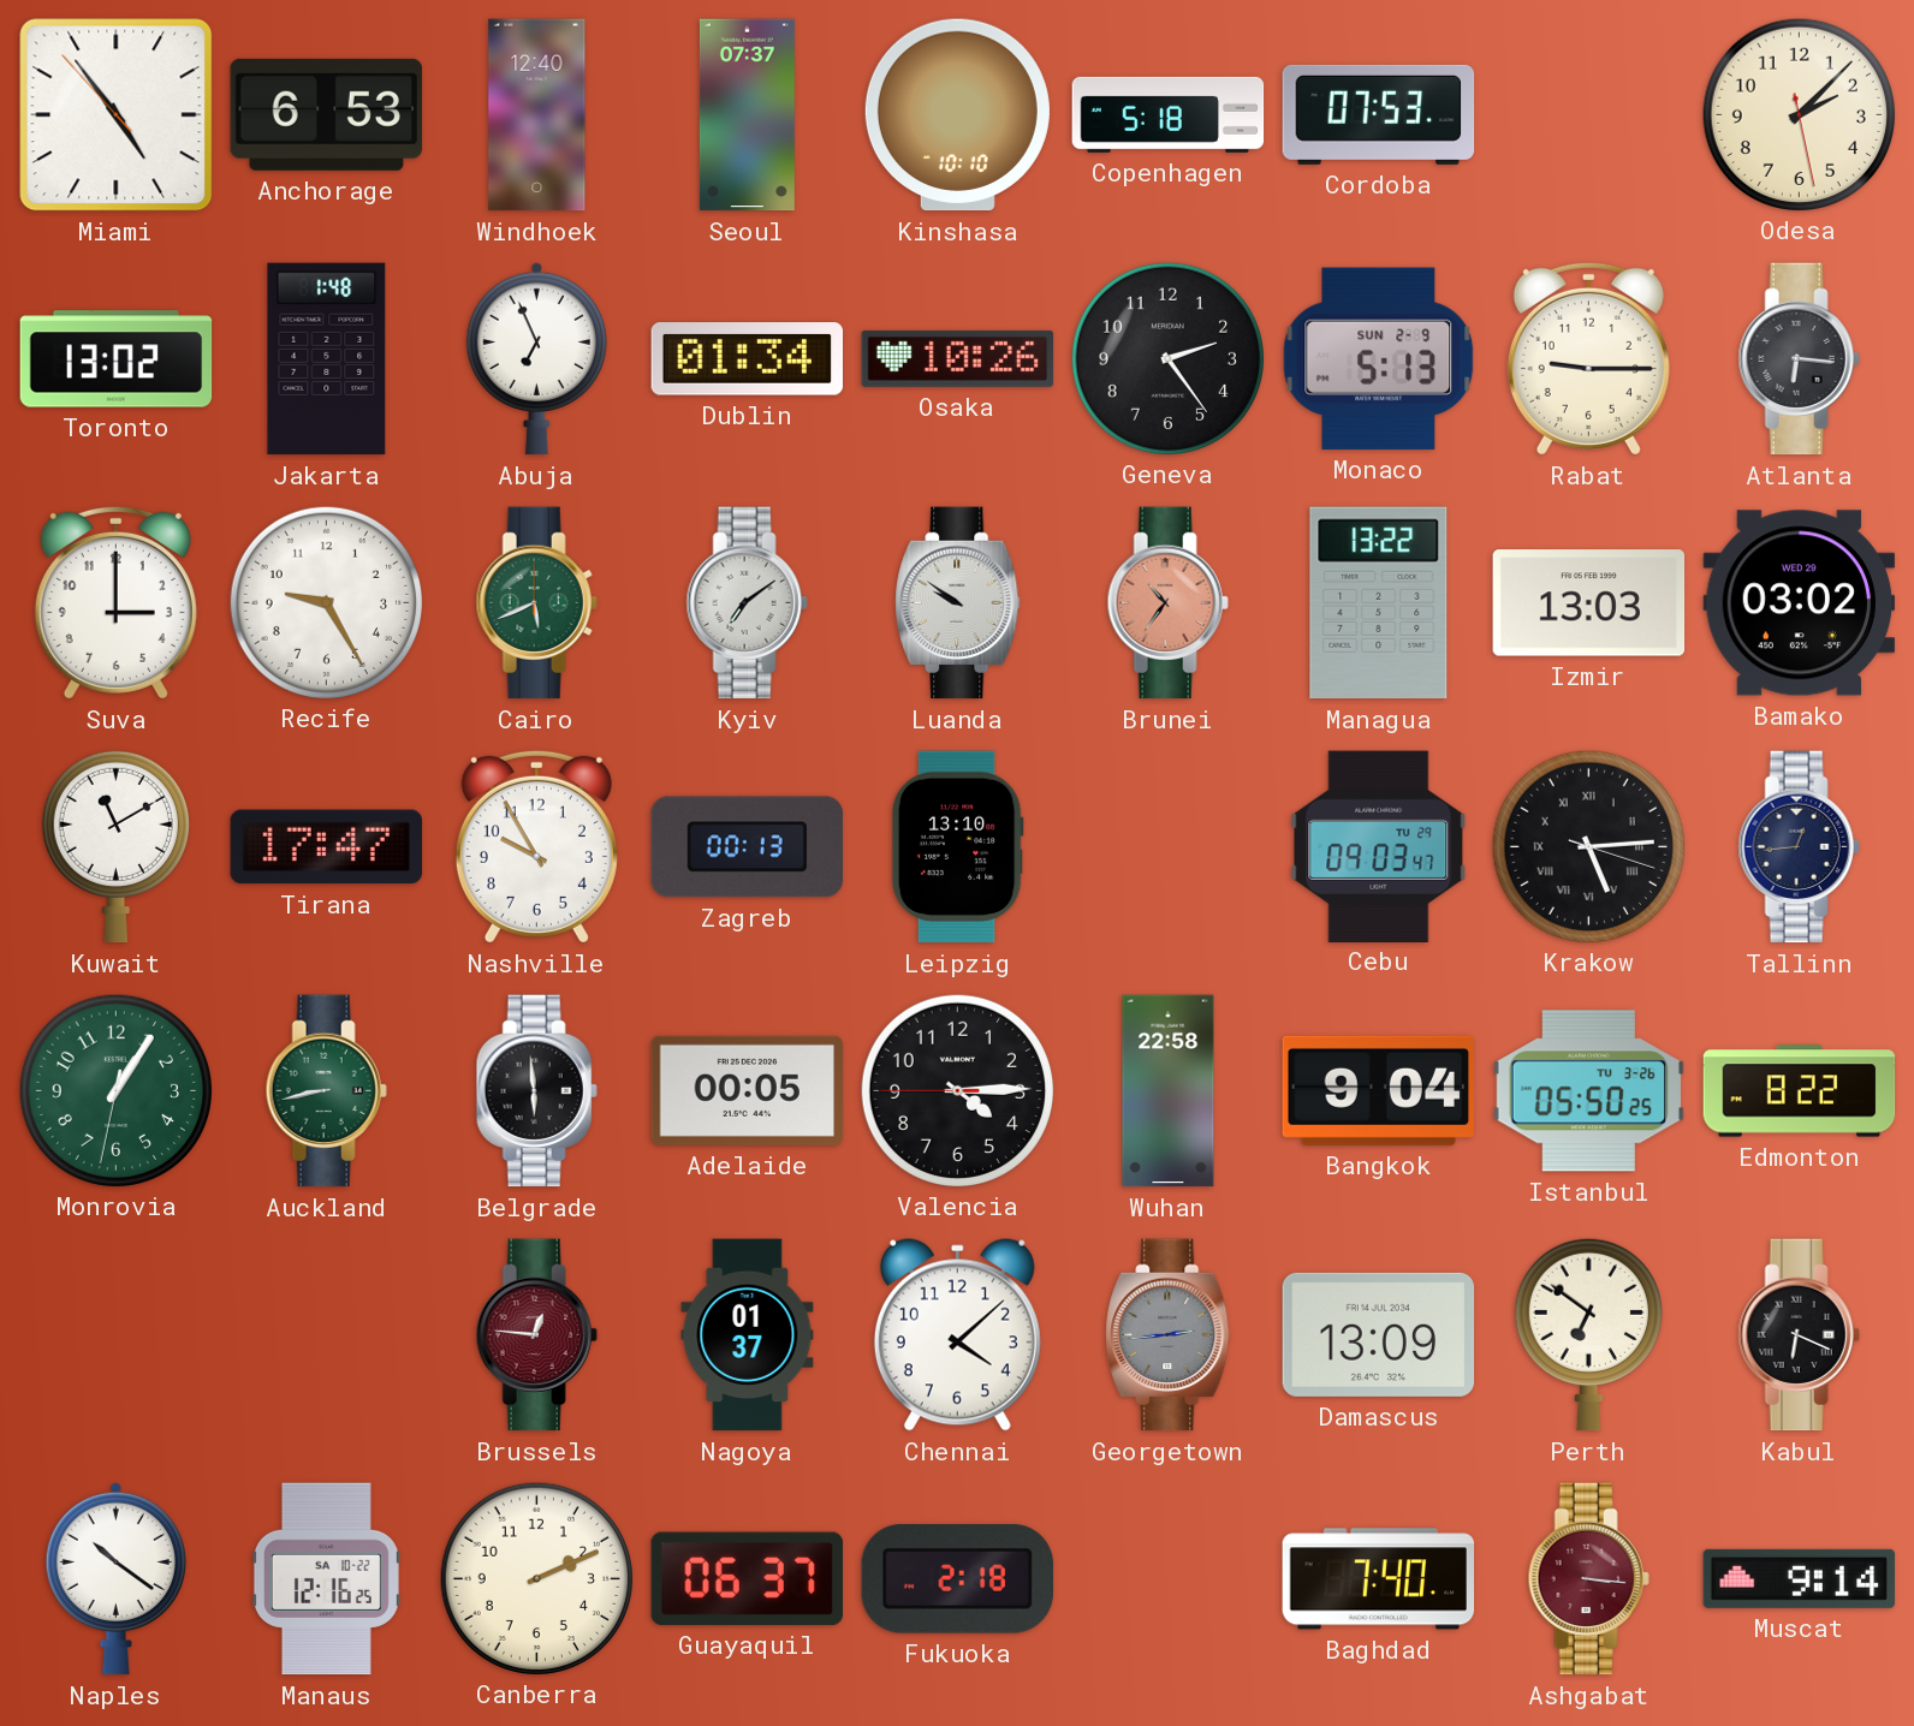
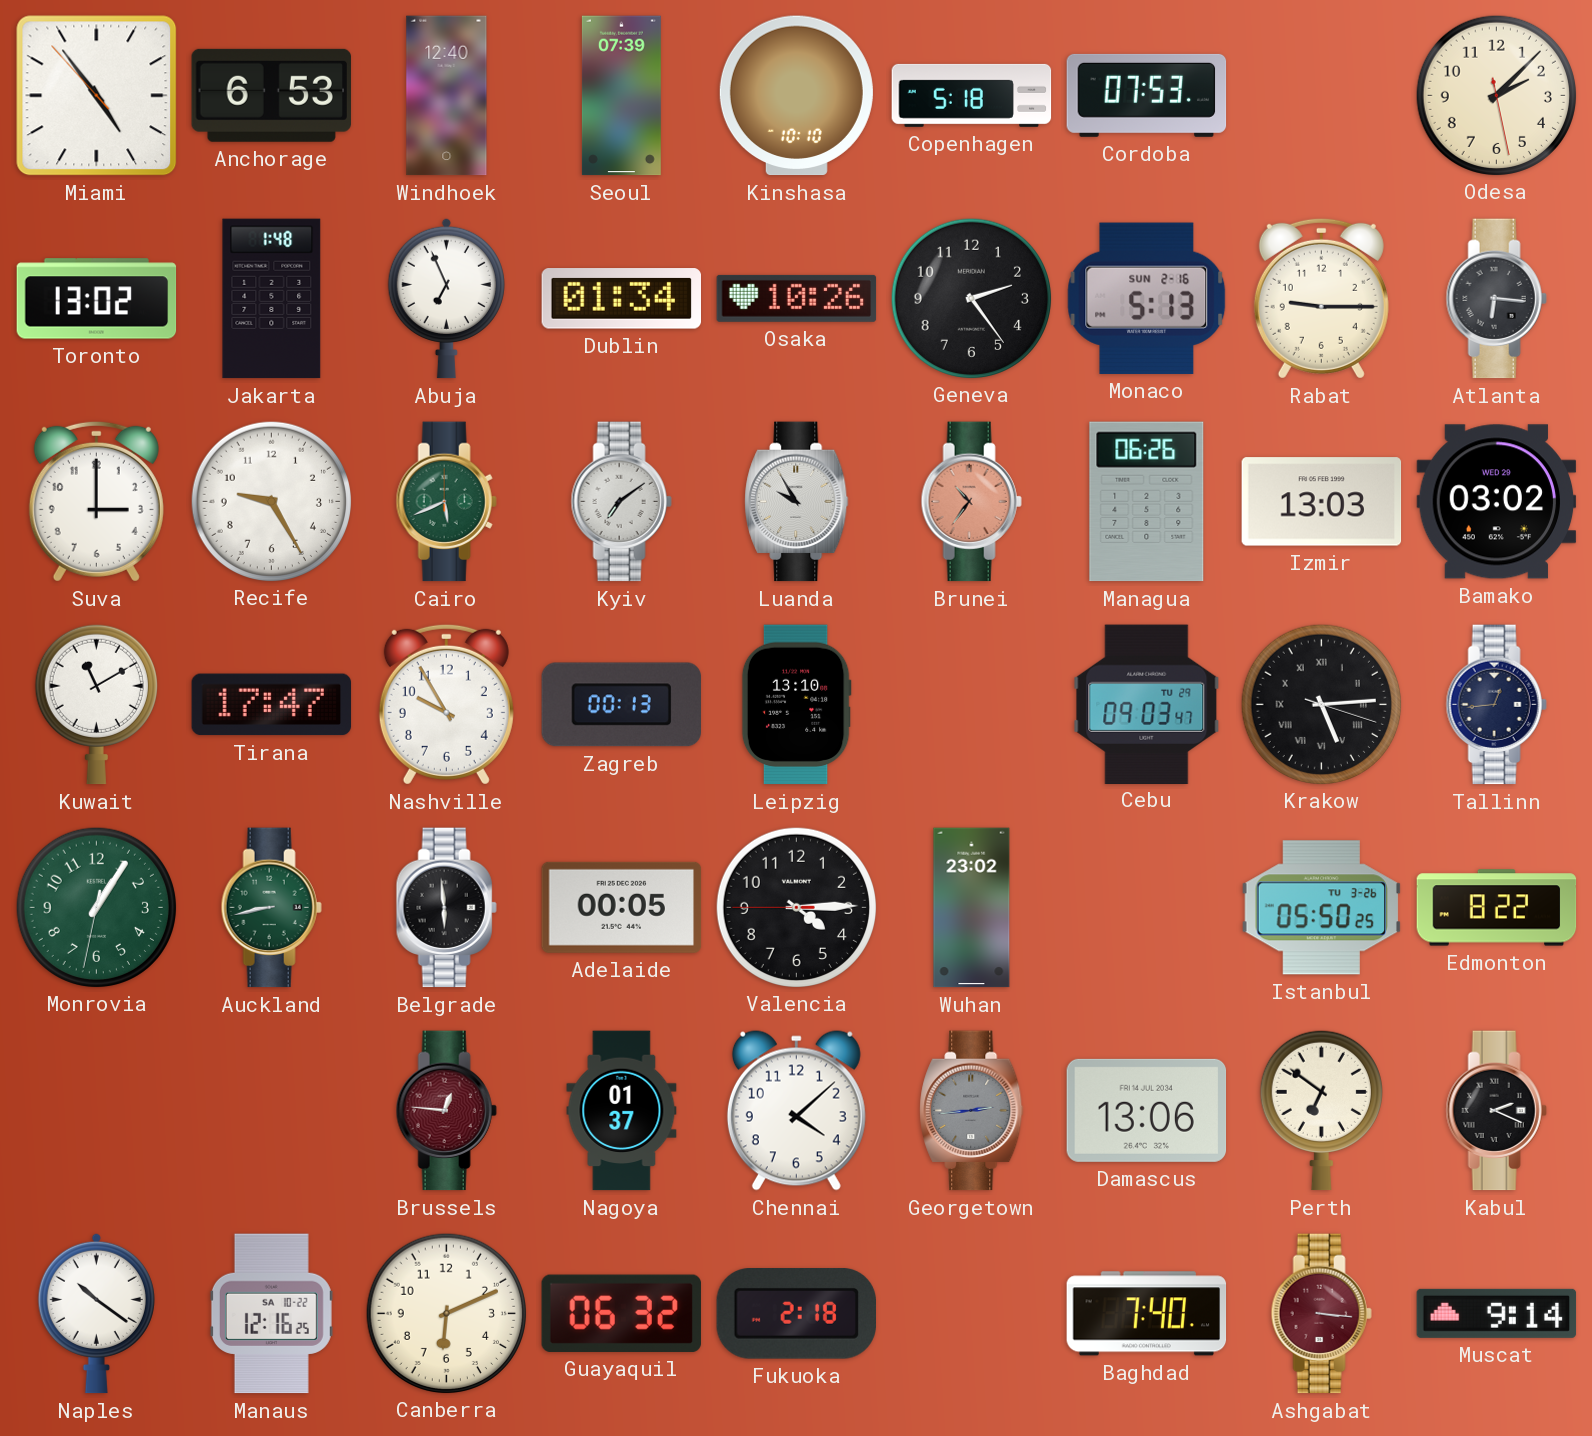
Seoul: 07:37 -> 07:39 (621, 96)
Monaco date: SUN 2-9 -> SUN 2-16 (1147, 298)
Luanda: 9:51 -> 9:55 (797, 502)
Managua: 13:22 -> 06:26 (1147, 502)
Wuhan: 22:58 -> 23:02 (972, 908)
Bangkok: 9:04 -> none (1378, 1090)
Damascus: 13:09 -> 13:06 (1147, 1110)
Kabul: 6:19 -> 2:19 (1496, 1111)
Canberra: 2:11 -> 6:11 (446, 1313)
Guayaquil: 06:37 -> 06:32 (621, 1313)
